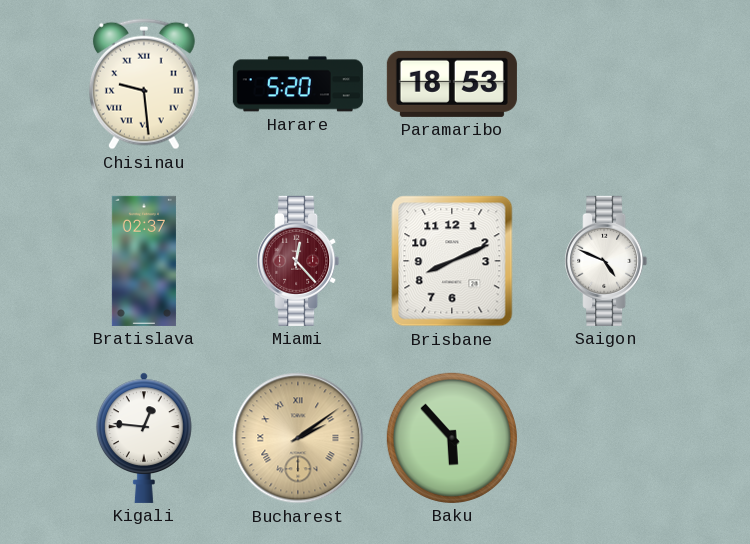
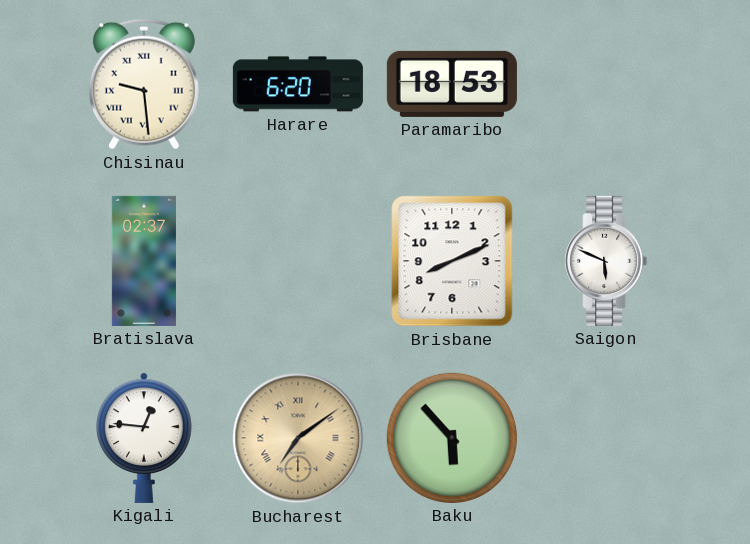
Harare: 5:20 -> 6:20 (298, 84)
Miami: 12:23 -> none (298, 261)
Saigon: 4:49 -> 5:49 (606, 261)
Bucharest: 2:09 -> 7:09 (298, 438)
